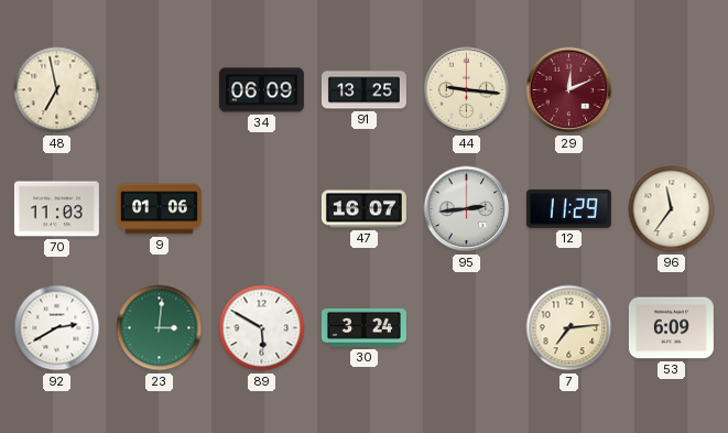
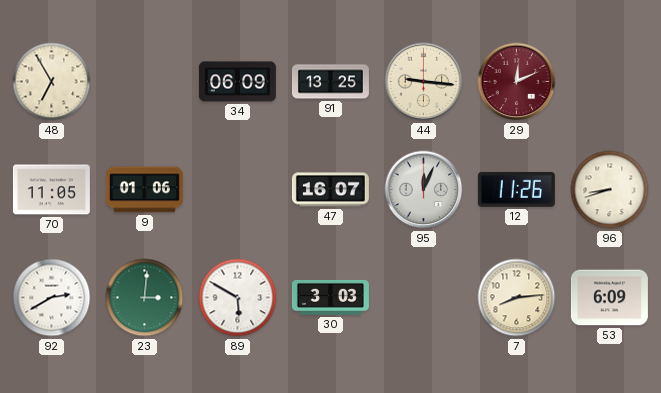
48: 6:58 -> 6:55 (52, 82)
70: 11:03 -> 11:05 (51, 190)
95: 2:44 -> 12:04 (424, 190)
12: 11:29 -> 11:26 (516, 189)
96: 11:36 -> 8:42 (610, 190)
30: 3:24 -> 3:03 (330, 297)
7: 7:14 -> 8:14 (517, 298)
